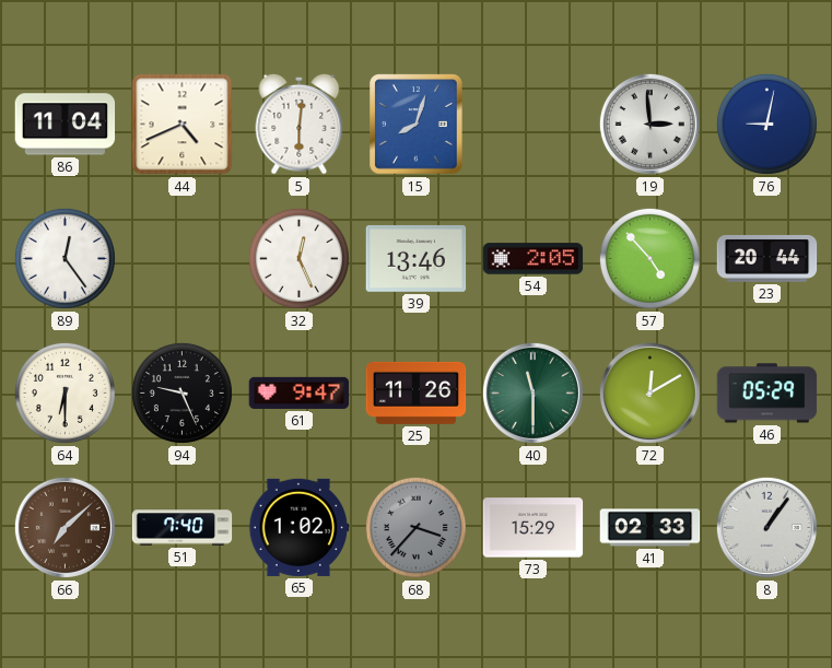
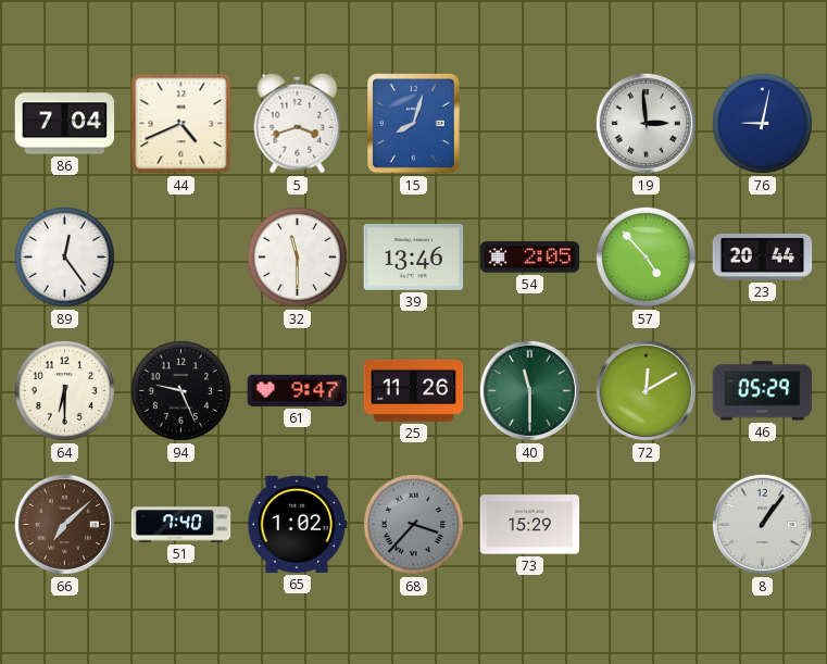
86: 11:04 -> 7:04 (65, 124)
5: 6:01 -> 3:42 (298, 123)
32: 12:26 -> 11:30 (297, 256)
41: 02:33 -> none (651, 528)
